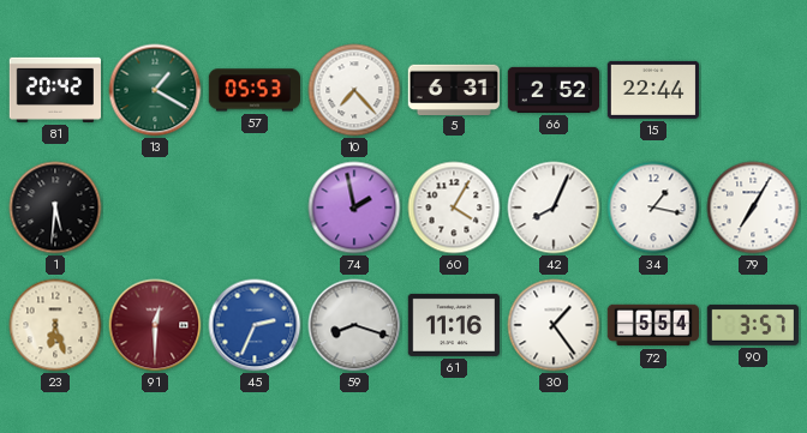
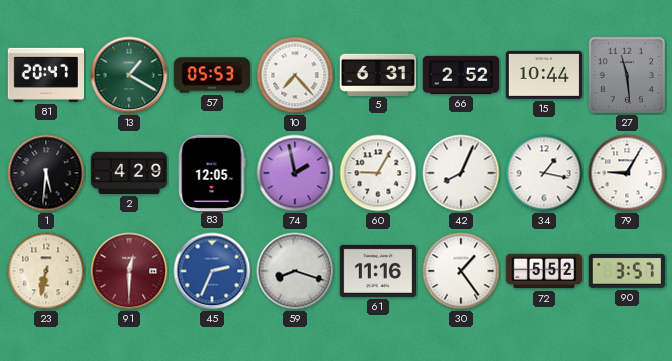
81: 20:42 -> 20:47 (45, 75)
15: 22:44 -> 10:44 (543, 75)
27: none -> 11:29 (627, 75)
2: none -> 4:29 (129, 173)
83: none -> 12:05 (212, 172)
60: 4:05 -> 9:05 (378, 173)
79: 7:05 -> 9:05 (627, 173)
23: 6:27 -> 6:32 (46, 271)
72: 5:54 -> 5:52 (544, 271)
